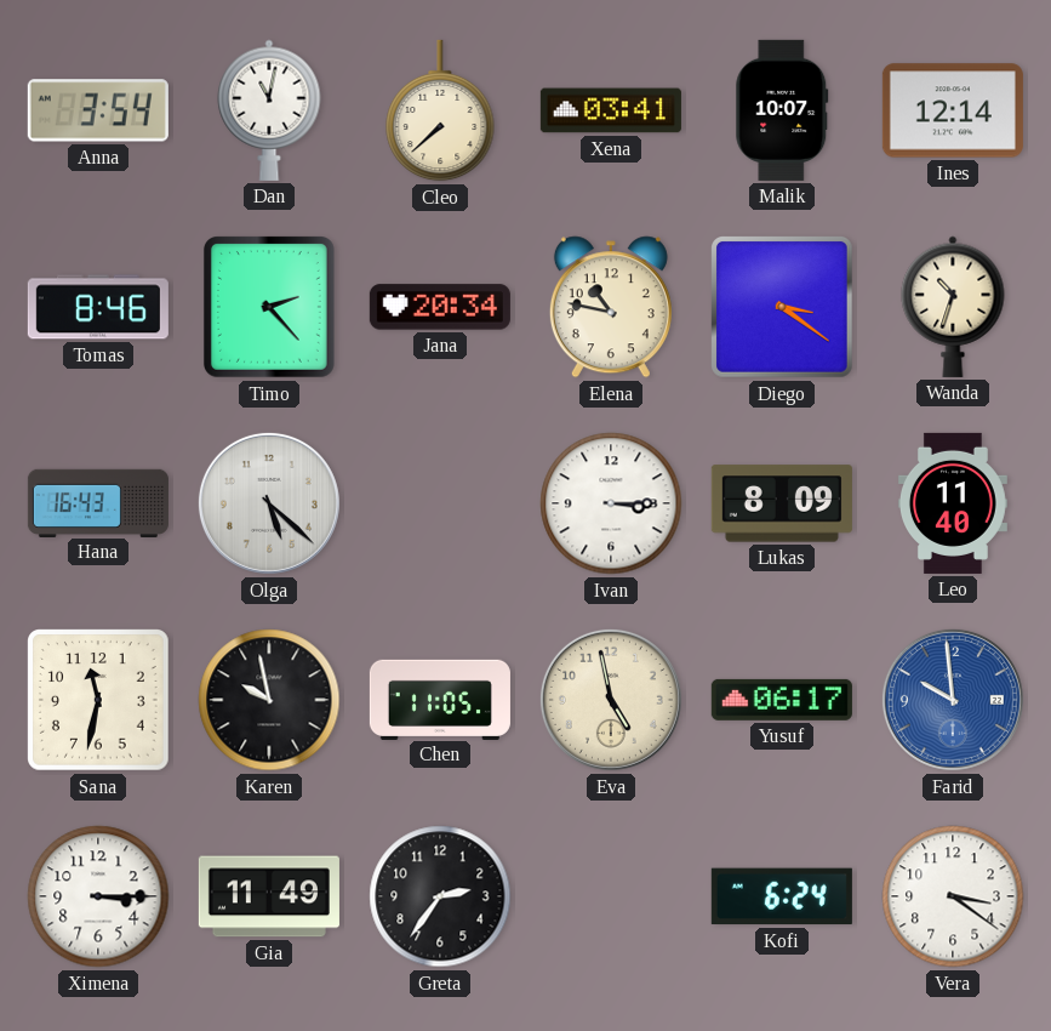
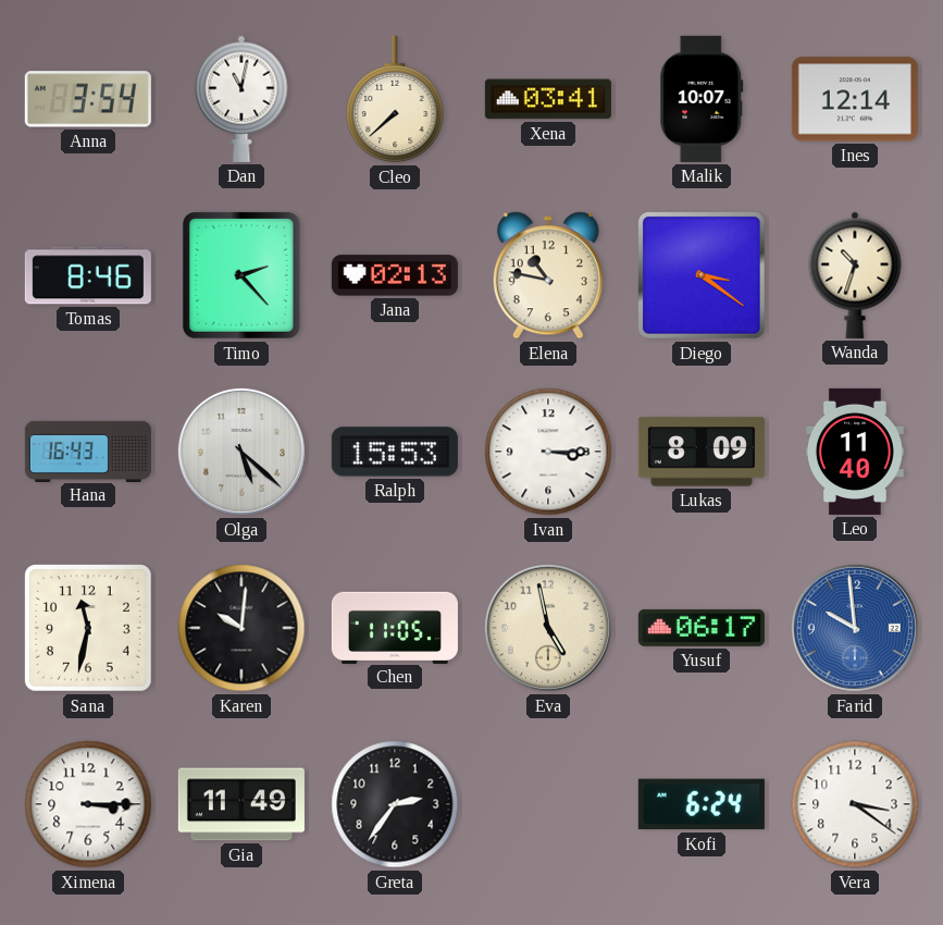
Jana: 20:34 -> 02:13 (395, 275)
Ralph: none -> 15:53 (395, 452)
Karen: 9:58 -> 10:01 (241, 628)
